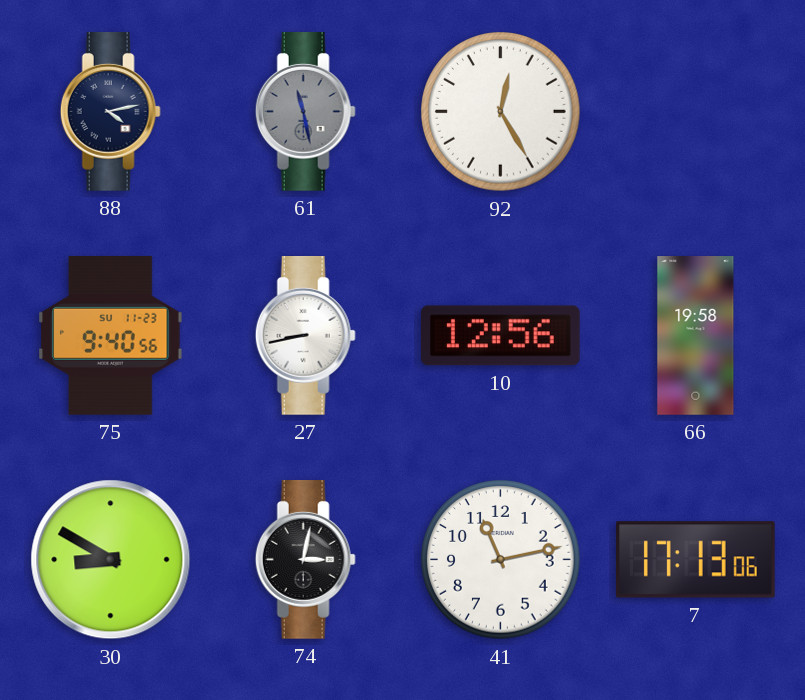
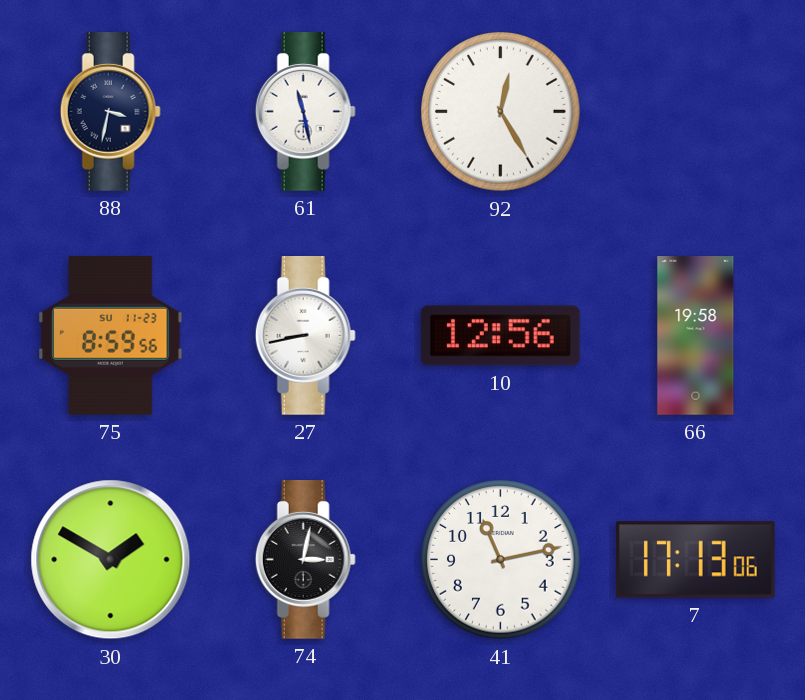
88: 4:13 -> 3:32 (110, 112)
61 dial: grey -> white (305, 112)
75: 9:40 -> 8:59 (111, 335)
30: 8:50 -> 1:50 (111, 560)
